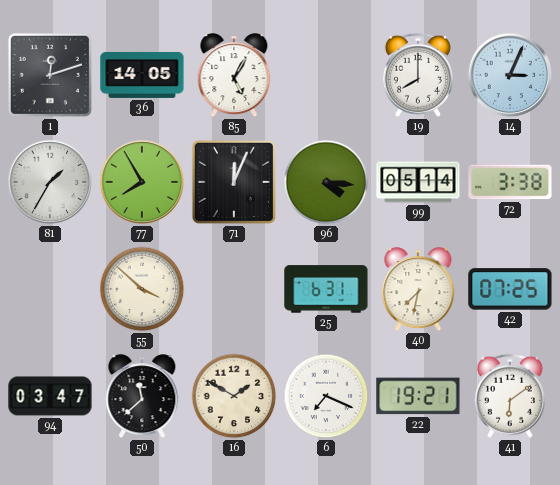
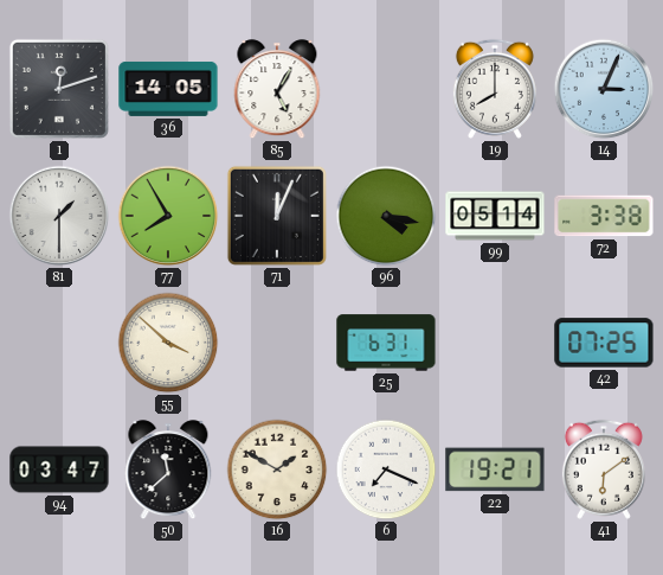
81: 1:35 -> 1:30 (59, 216)
96: 4:16 -> 4:17 (386, 216)
40: 7:32 -> none (418, 290)
